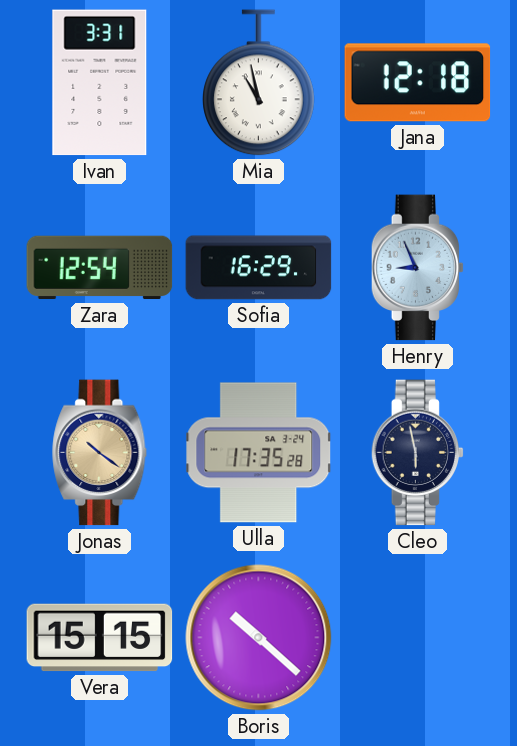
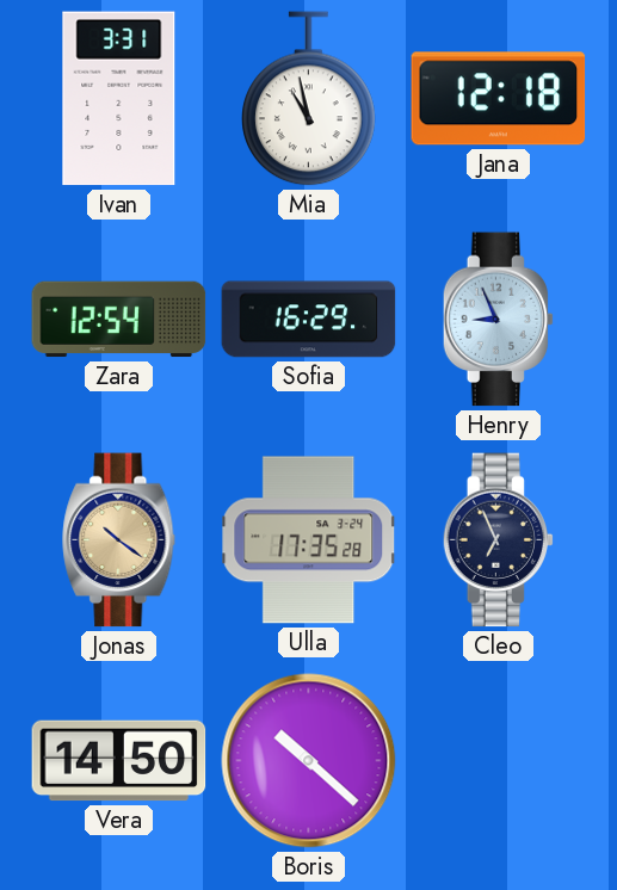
Cleo: 5:58 -> 6:56 (499, 540)
Vera: 15:15 -> 14:50 (119, 761)
